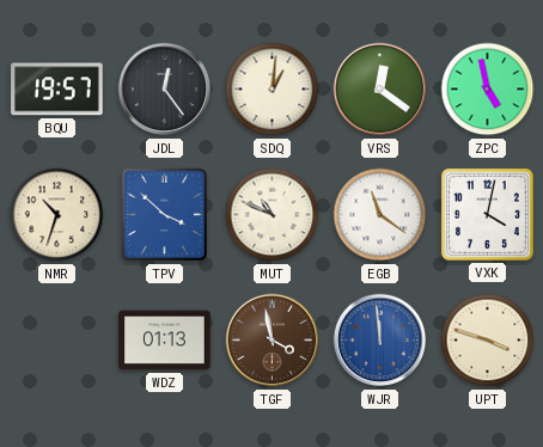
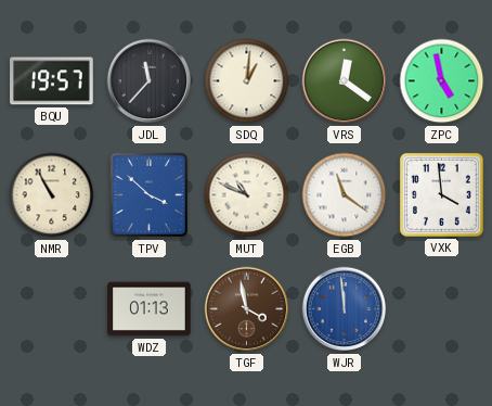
JDL: 12:24 -> 11:37 (150, 81)
NMR: 10:33 -> 10:55 (52, 195)
VXK: 4:02 -> 3:59 (441, 194)
UPT: 3:48 -> none (488, 341)
